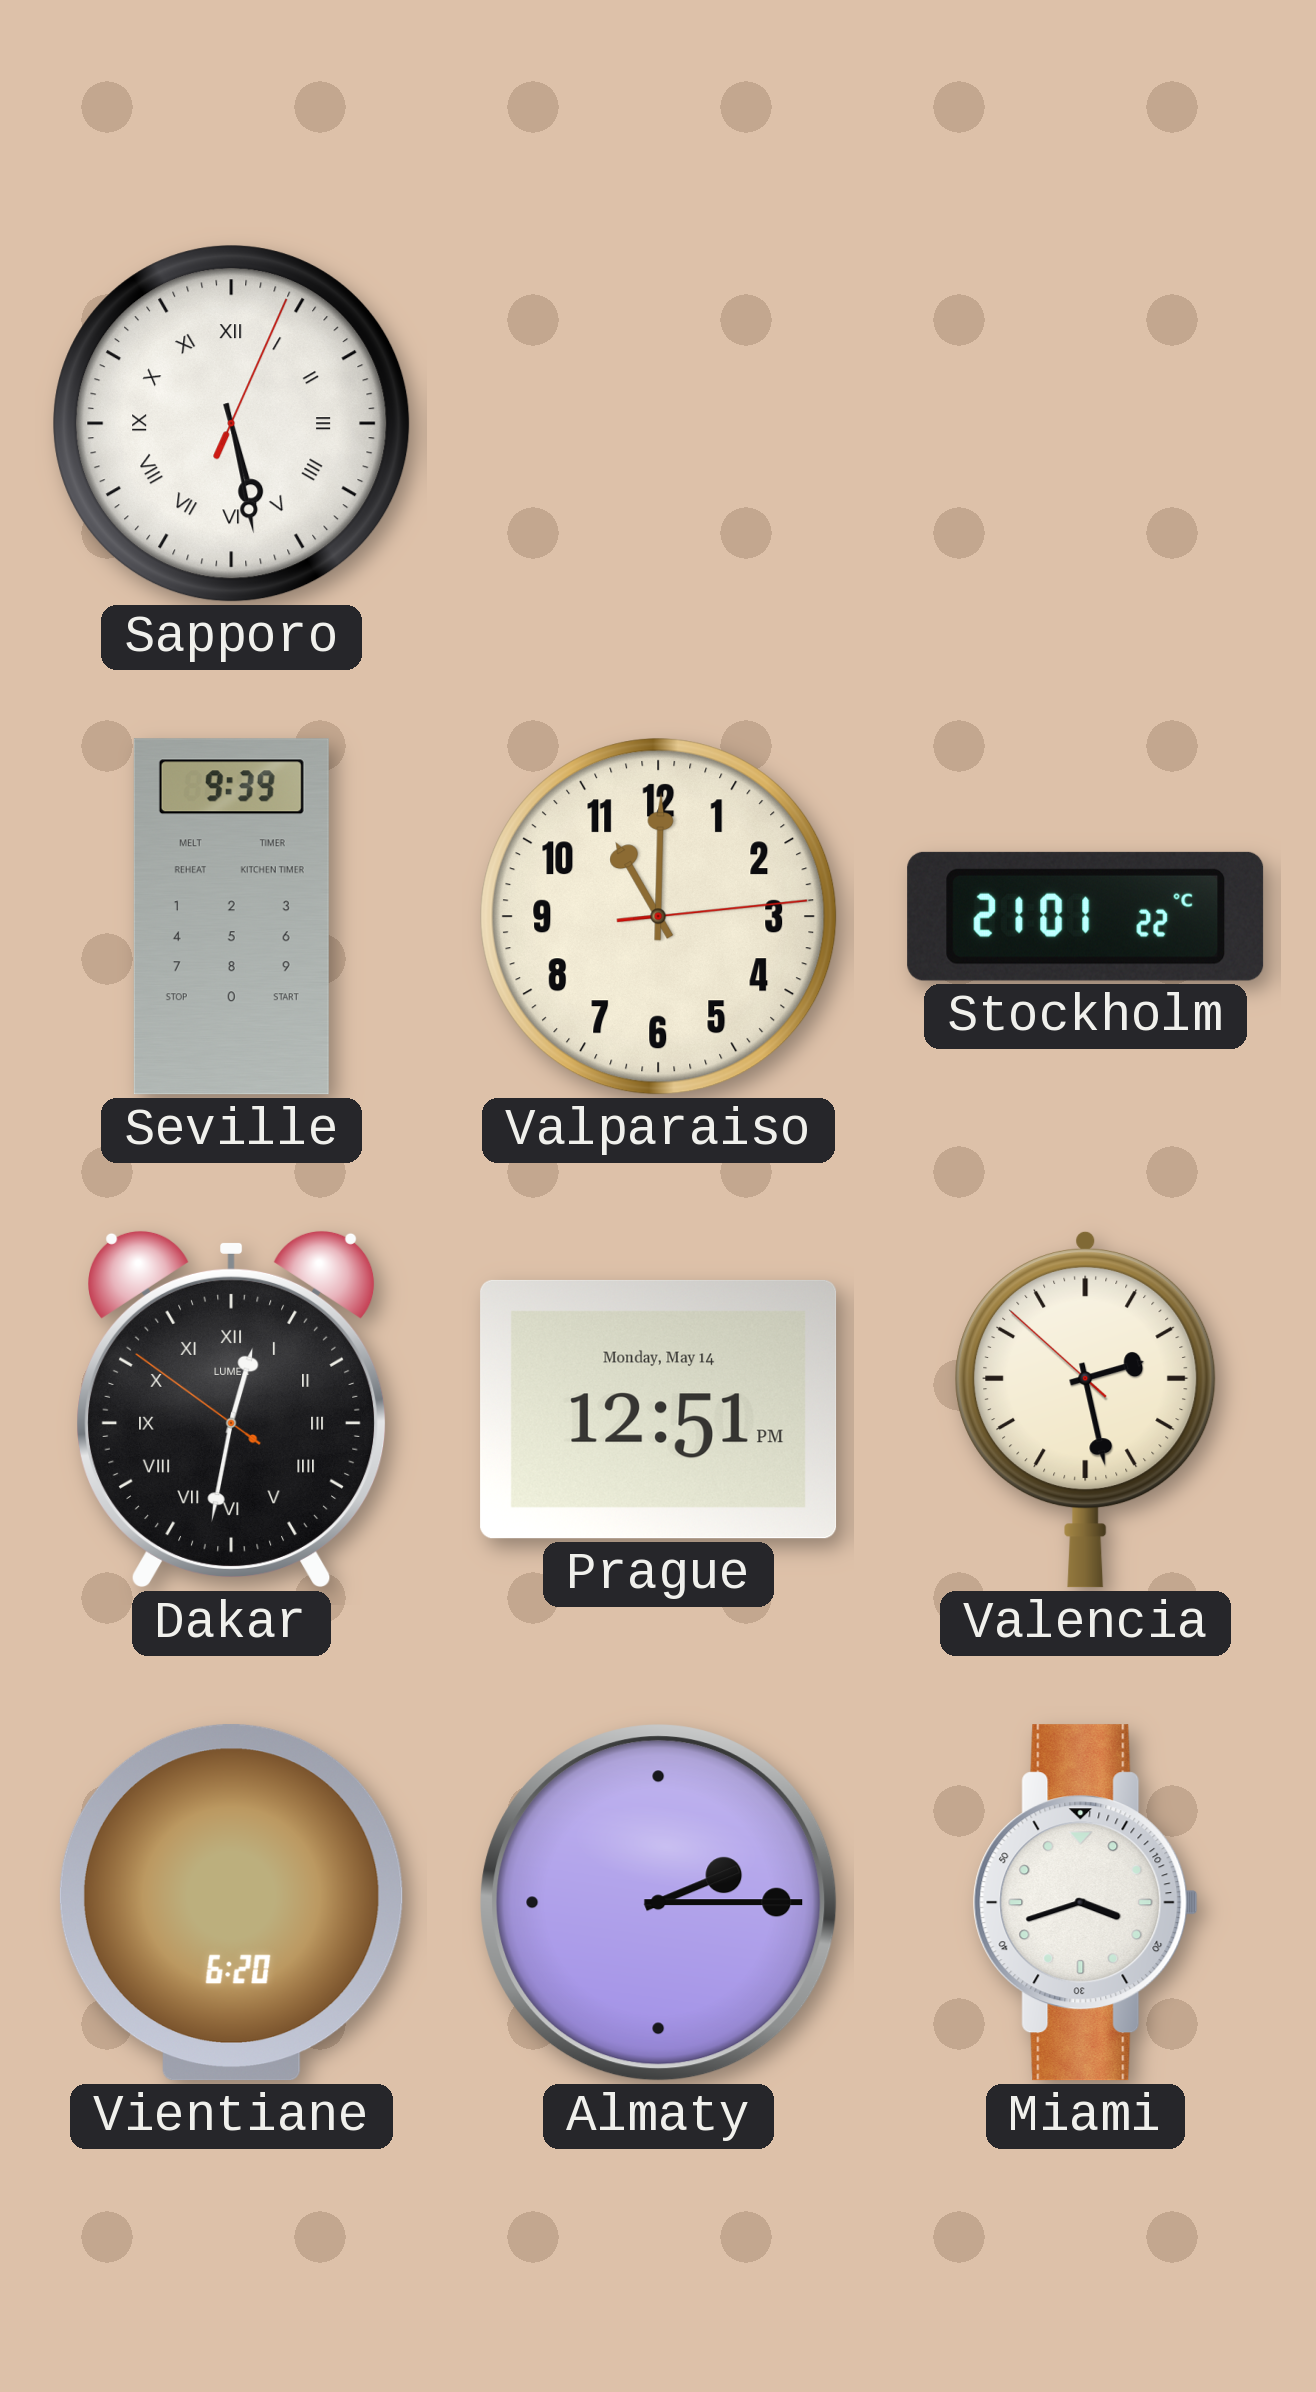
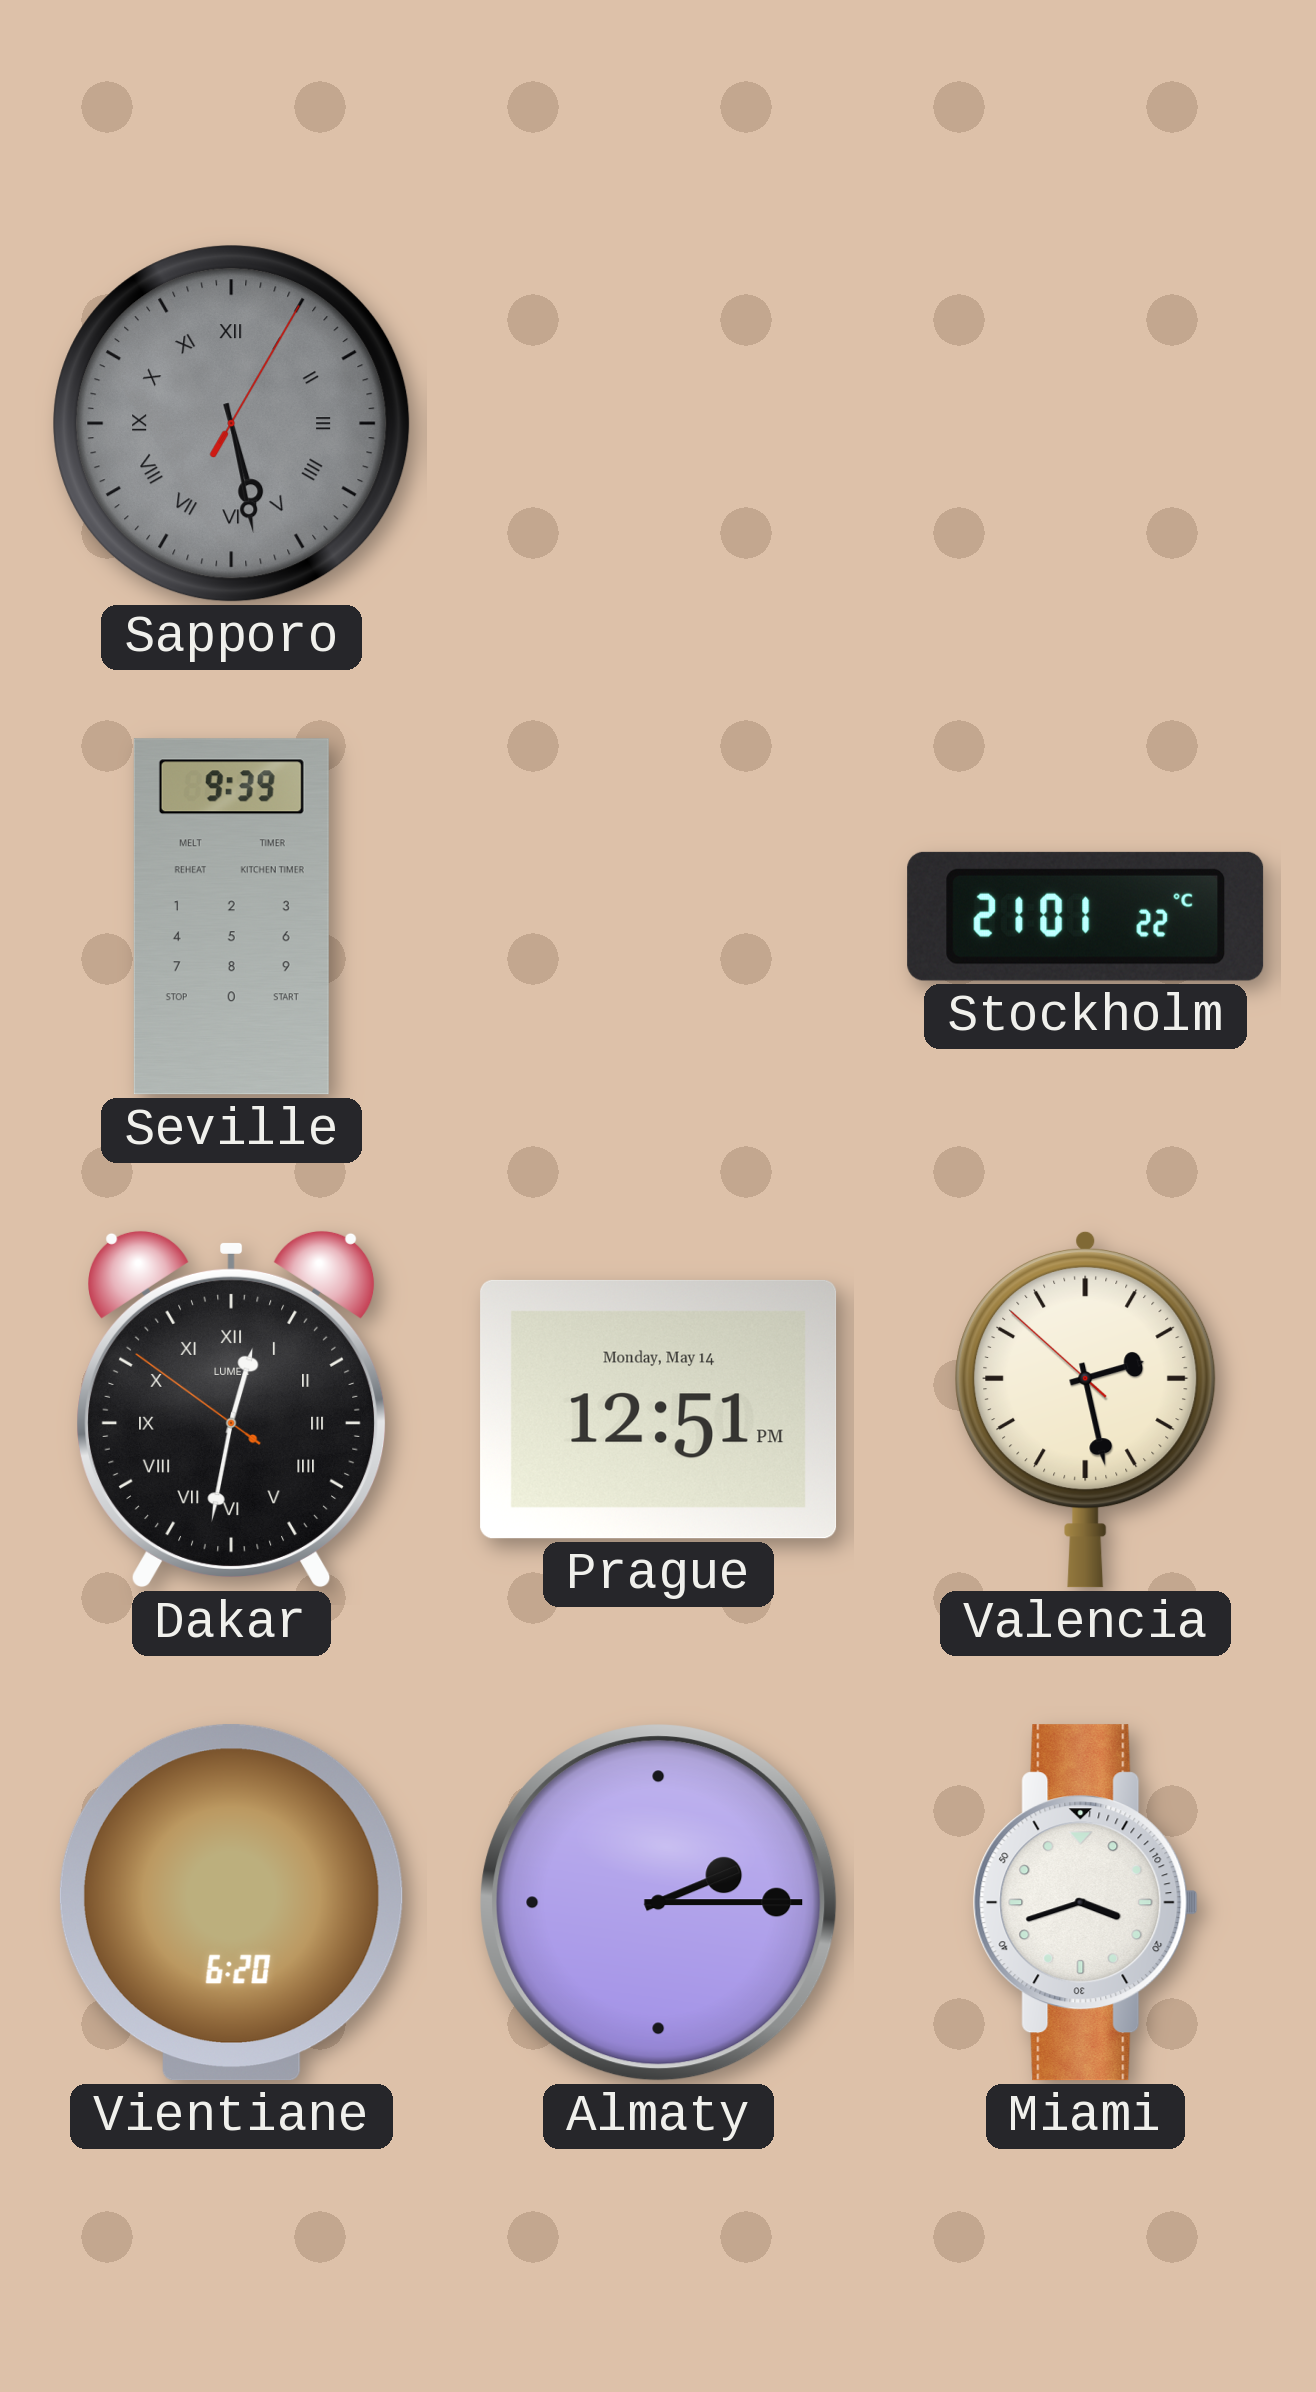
Sapporo: 5:28:04 -> 5:28:05 (232, 424)
Sapporo dial: white -> grey (232, 424)
Valparaiso: 11:00 -> none (659, 917)
